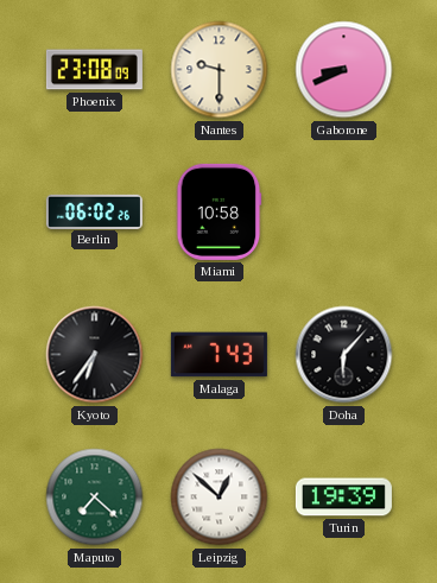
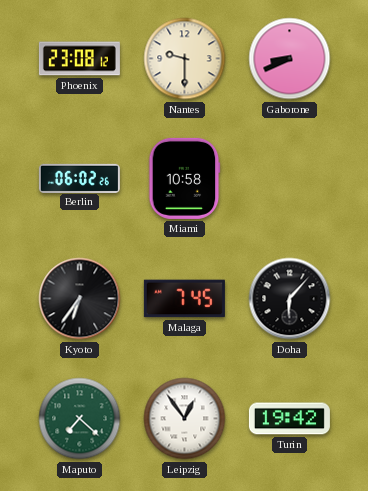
Phoenix: 23:08:09 -> 23:08:12 (79, 59)
Malaga: 7:43 -> 7:45 (184, 299)
Leipzig: 12:52 -> 12:54 (185, 419)
Turin: 19:39 -> 19:42 (289, 419)
